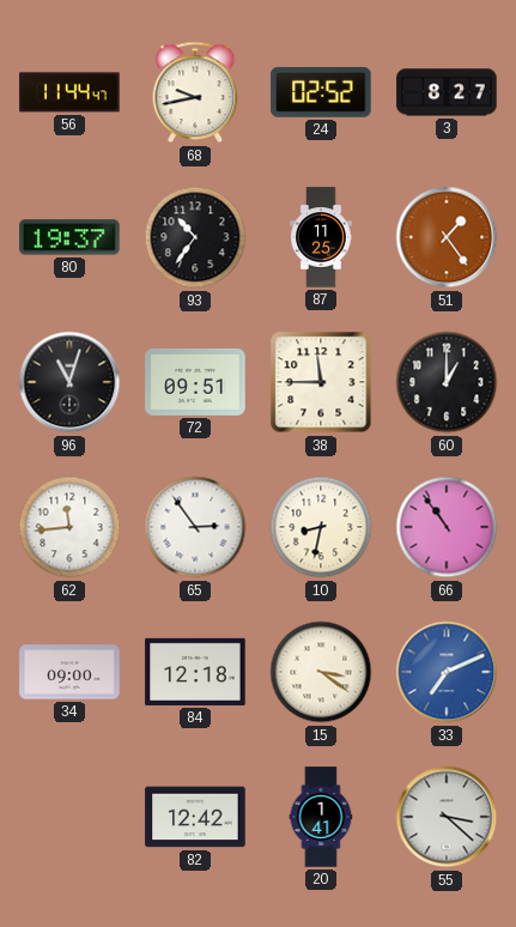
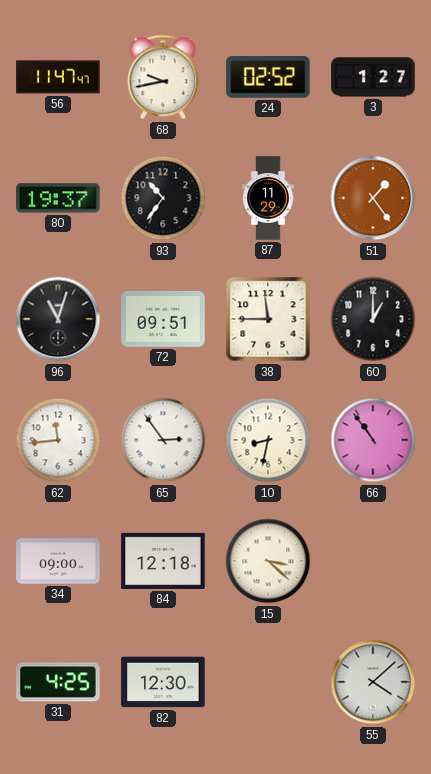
56: 11:44 -> 11:47 (58, 77)
3: 8:27 -> 1:27 (373, 77)
87: 11:25 -> 11:29 (268, 198)
15: 3:21 -> 3:22 (268, 561)
33: 7:11 -> none (447, 672)
31: none -> 4:25 (58, 682)
82: 12:42 -> 12:30 (163, 682)
20: 1:41 -> none (321, 817)
55: 3:22 -> 4:08 (373, 682)
